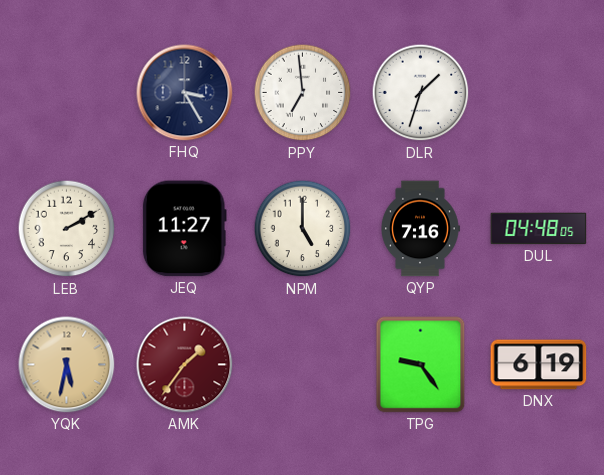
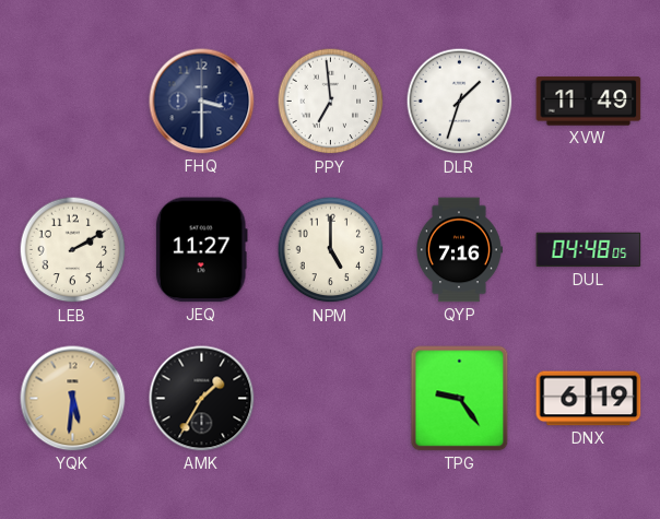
FHQ: 3:25 -> 3:30 (202, 102)
XVW: none -> 11:49 (589, 102)
YQK: 5:32 -> 5:31 (73, 399)
AMK: 1:36 -> 1:35 (202, 399)
AMK dial: burgundy -> black (202, 399)
